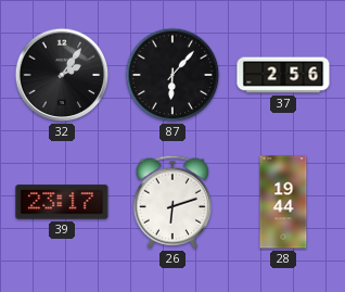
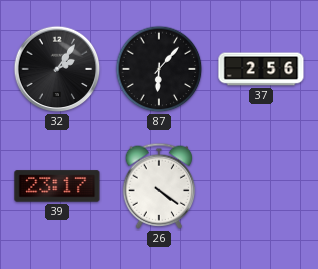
26: 6:12 -> 4:21 (159, 186)
28: 19:44 -> none (283, 202)
